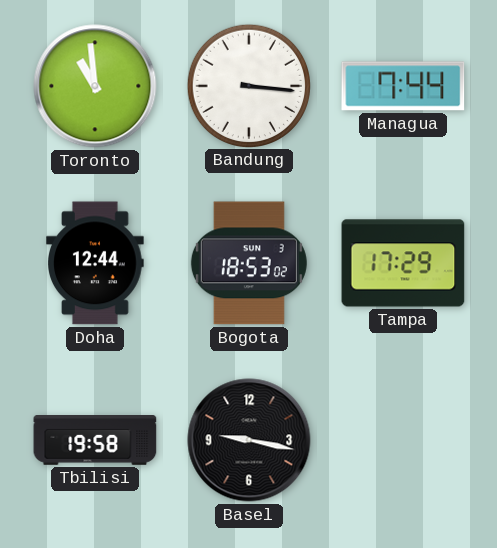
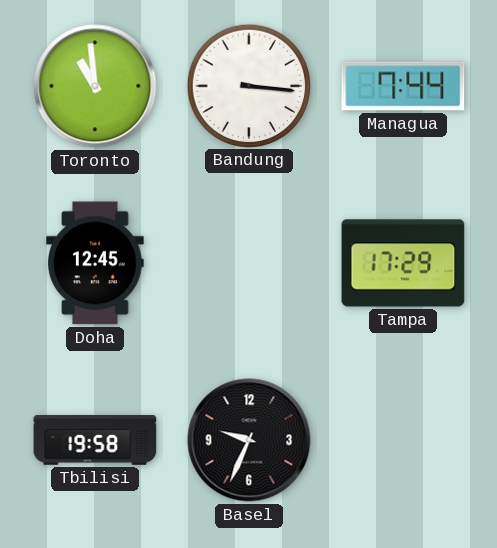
Doha: 12:44 -> 12:45 (95, 263)
Bogota: 18:53 -> none (249, 263)
Basel: 9:17 -> 9:34 (249, 440)
